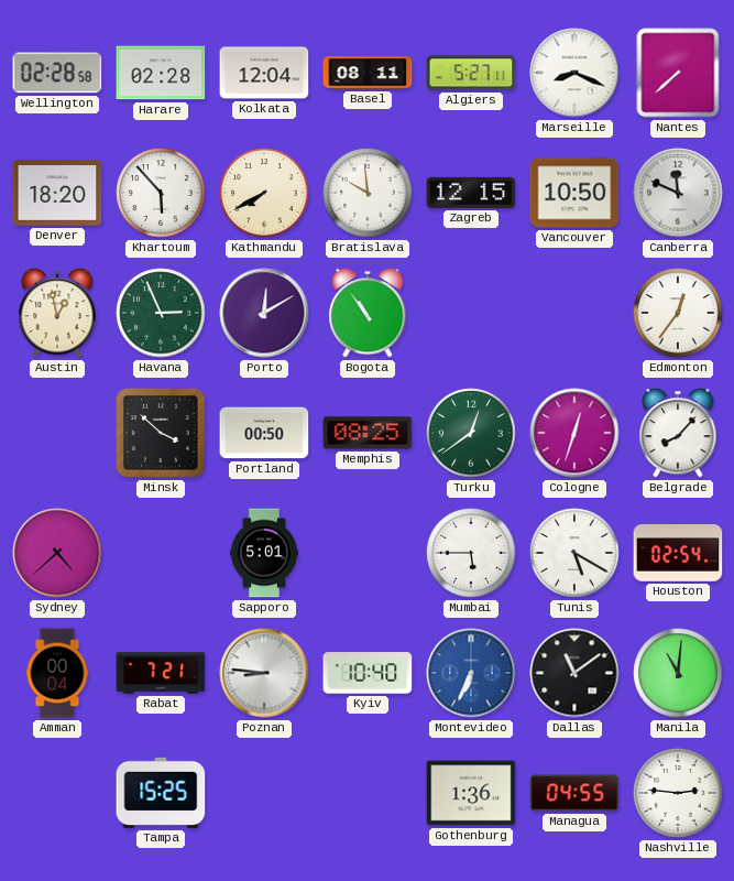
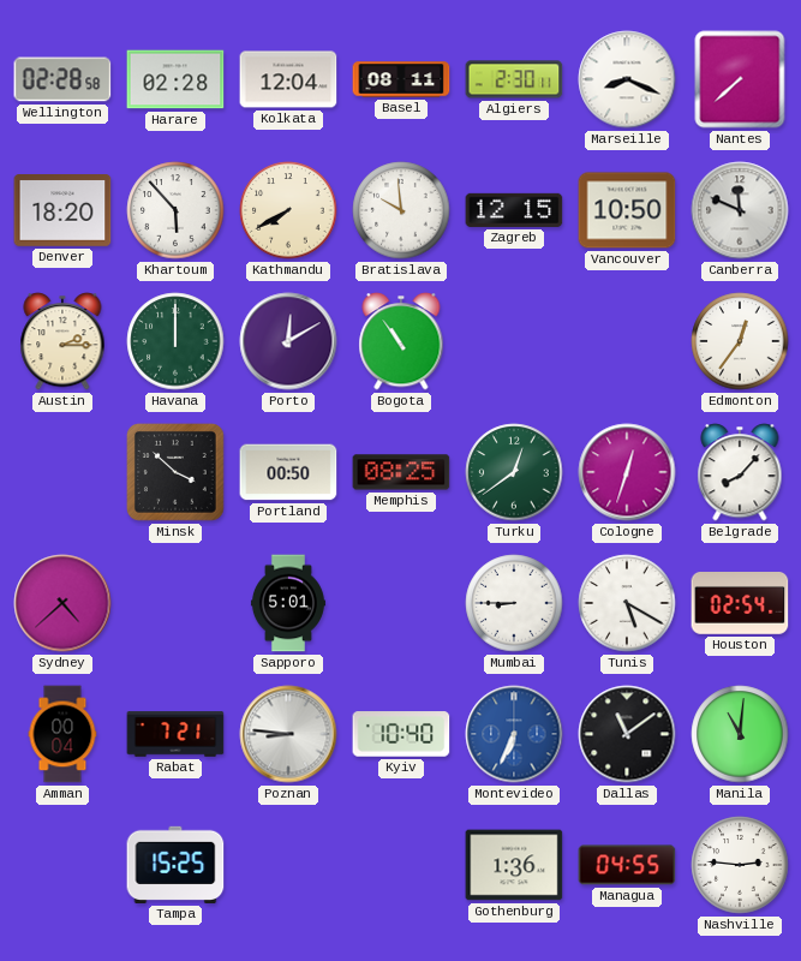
Algiers: 5:27 -> 2:30 (514, 79)
Austin: 12:58 -> 2:15 (62, 341)
Havana: 2:56 -> 12:00 (175, 341)
Mumbai: 5:45 -> 8:45 (514, 603)
